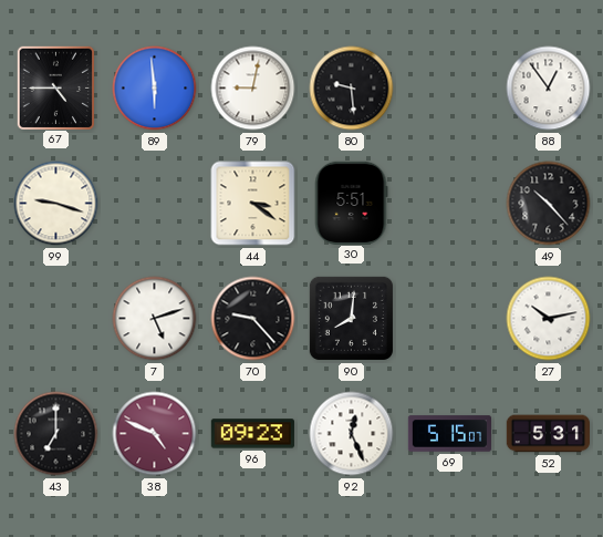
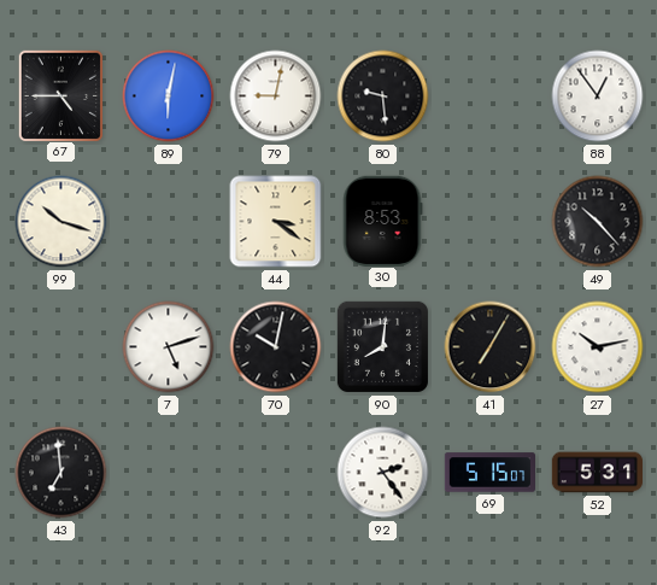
89: 5:59 -> 6:02 (169, 96)
99: 9:18 -> 10:18 (61, 222)
30: 5:51 -> 8:53 (382, 221)
70: 9:23 -> 10:02 (276, 347)
41: none -> 7:05 (491, 347)
43: 7:00 -> 6:59 (61, 473)
38: 4:49 -> none (155, 434)
96: 09:23 -> none (252, 434)
92: 12:26 -> 2:24 (383, 473)
